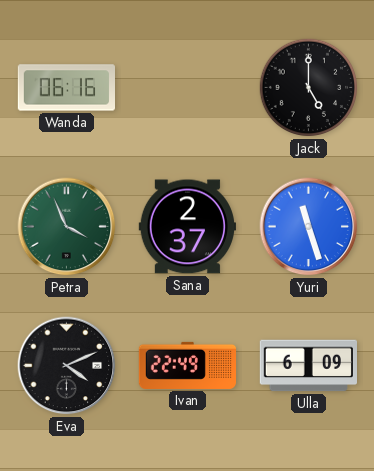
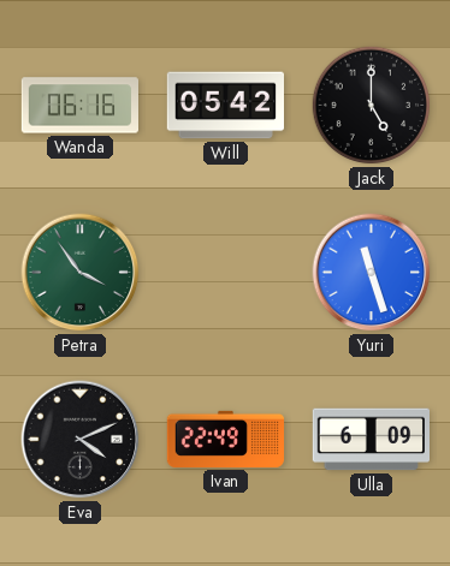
Will: none -> 05:42 (225, 106)
Petra: 3:56 -> 3:54 (81, 273)
Sana: 2:37 -> none (187, 227)
